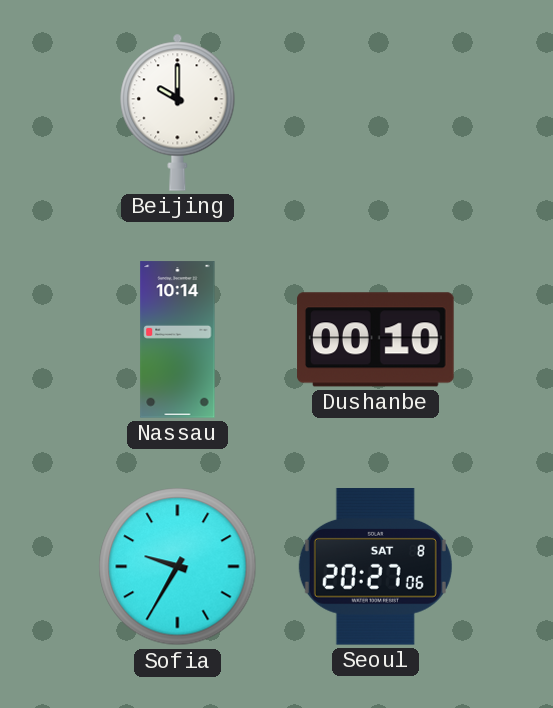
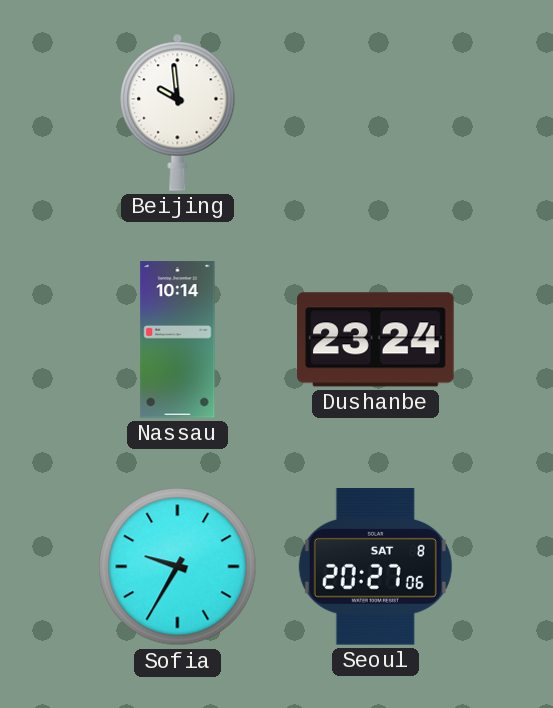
Beijing: 10:00 -> 9:59 (178, 112)
Dushanbe: 00:10 -> 23:24 (376, 340)
